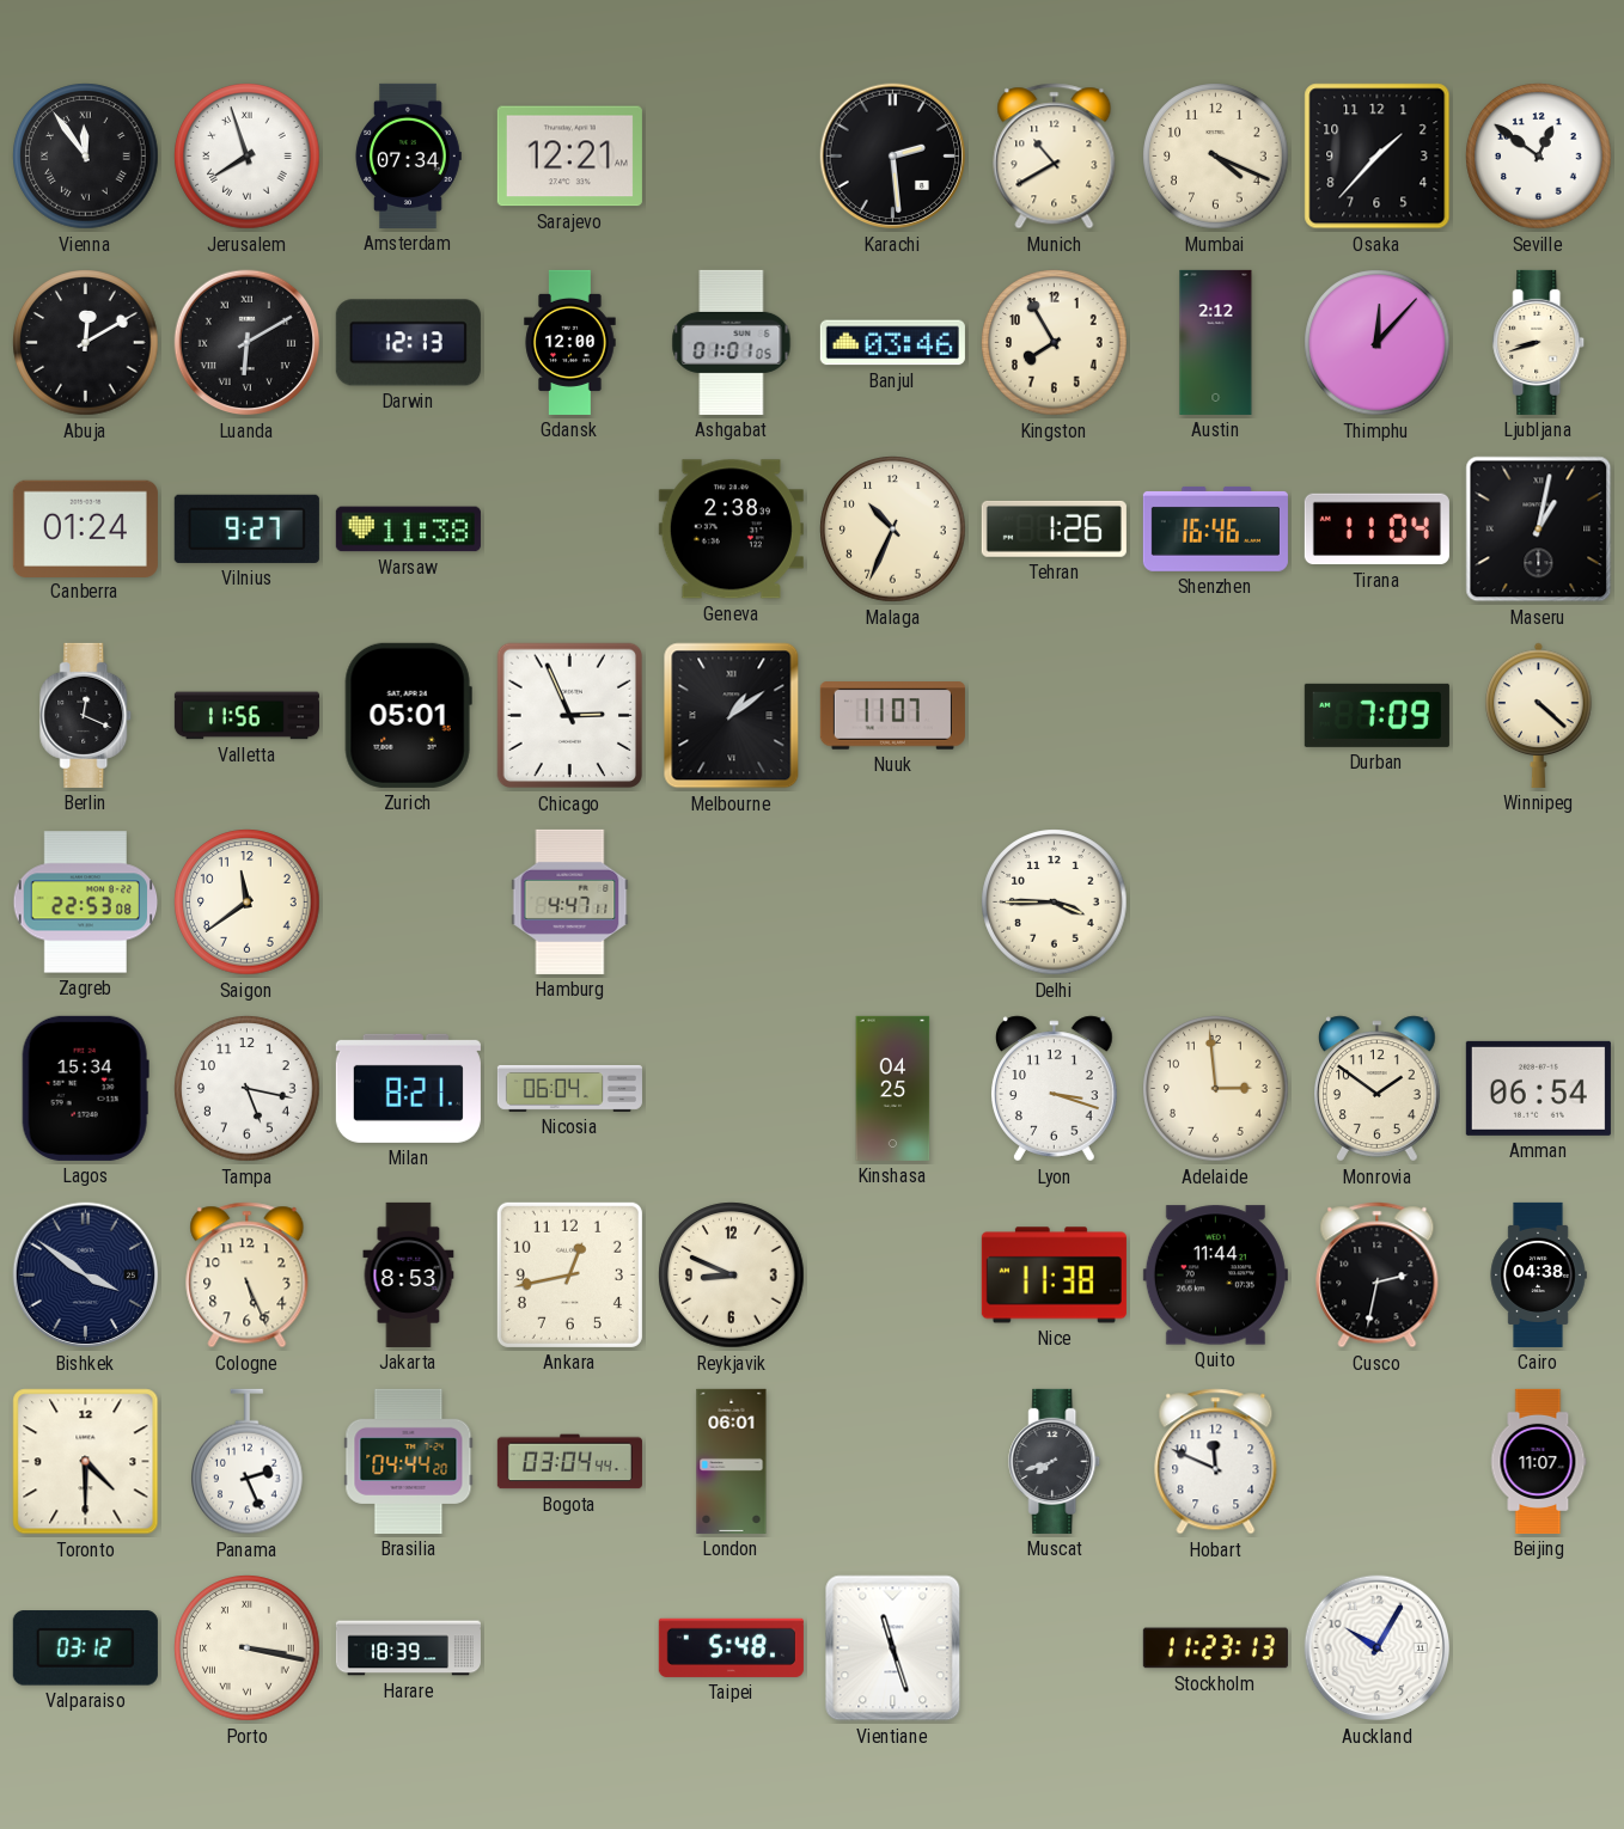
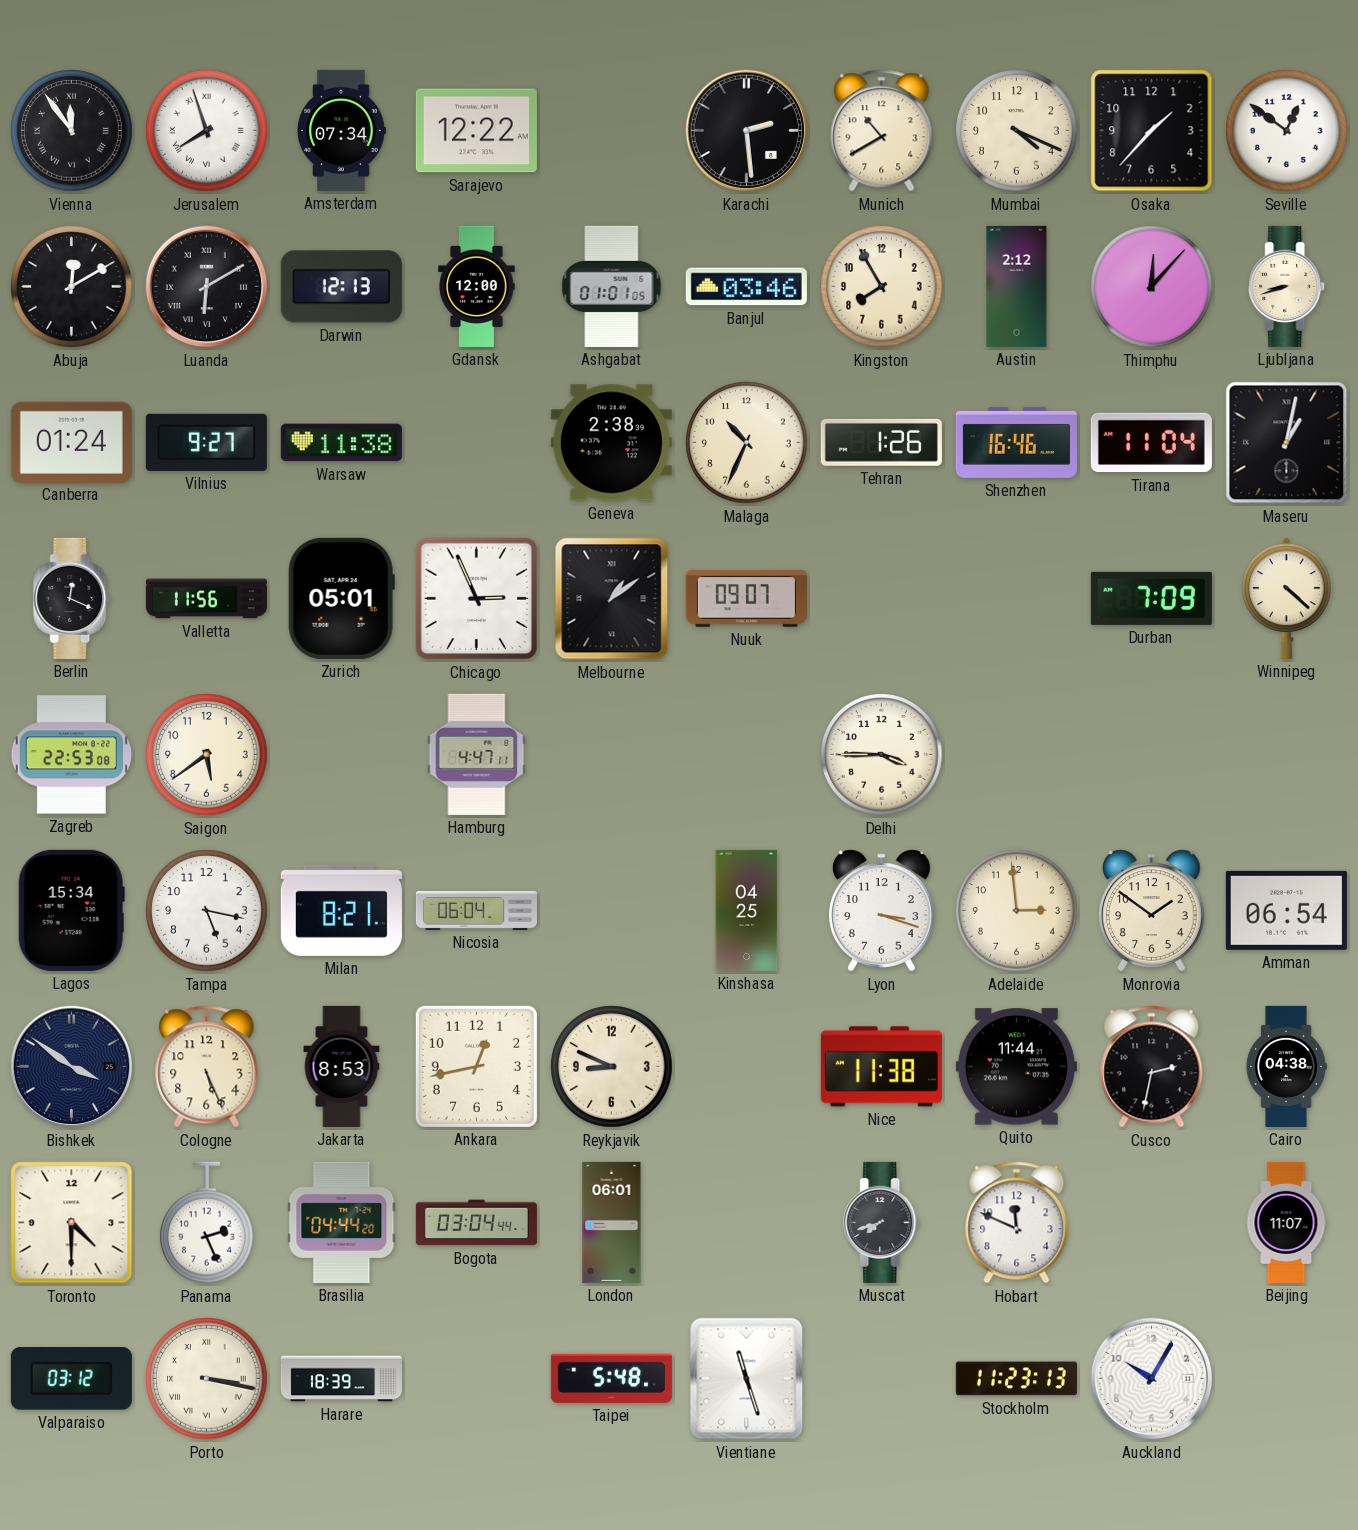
Sarajevo: 12:21 -> 12:22 (476, 131)
Nuuk: 11:07 -> 09:07 (746, 599)
Saigon: 11:39 -> 5:39 (207, 755)
